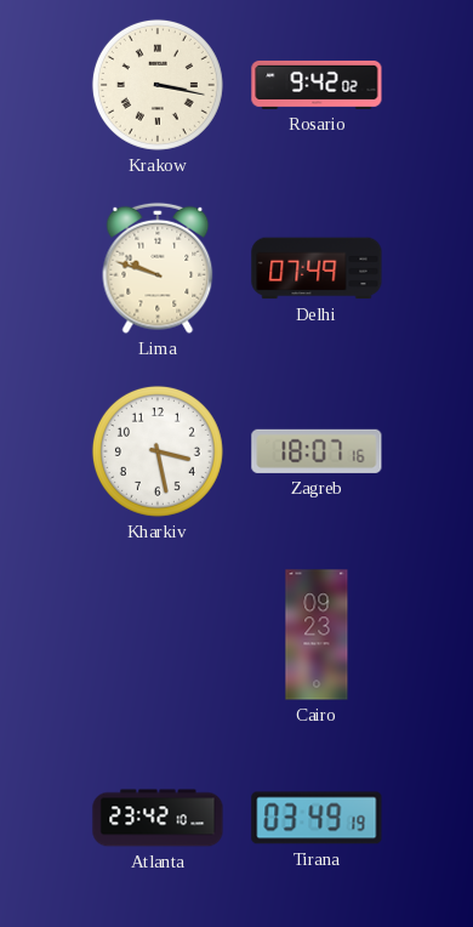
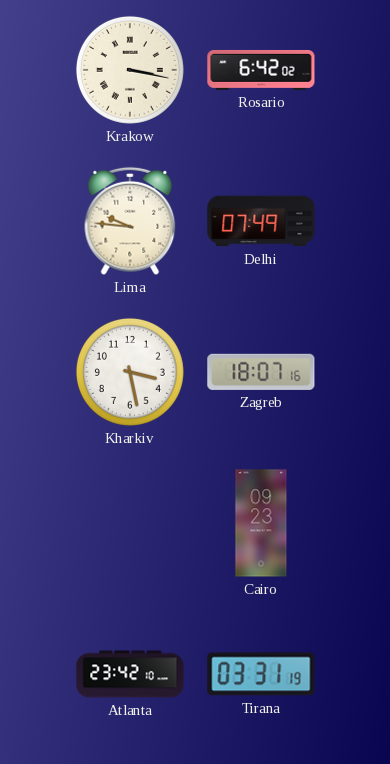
Rosario: 9:42 -> 6:42 (261, 70)
Lima: 9:48 -> 9:46 (130, 221)
Tirana: 03:49 -> 03:31 (261, 674)
